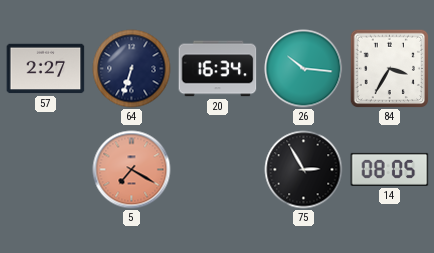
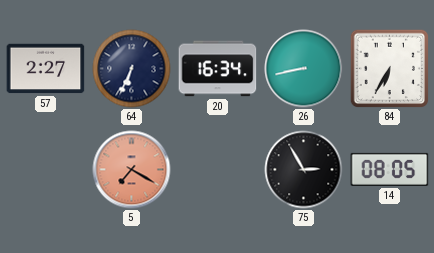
64: 6:33 -> 6:34 (132, 69)
26: 10:16 -> 8:43 (304, 69)
84: 3:35 -> 6:35 (389, 68)
